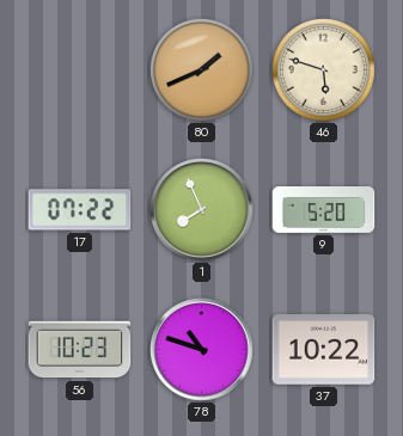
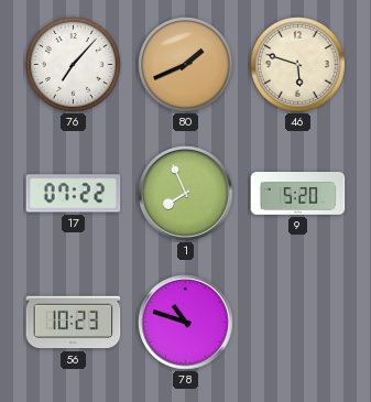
76: none -> 7:07 (74, 65)
37: 10:22 -> none (324, 350)
